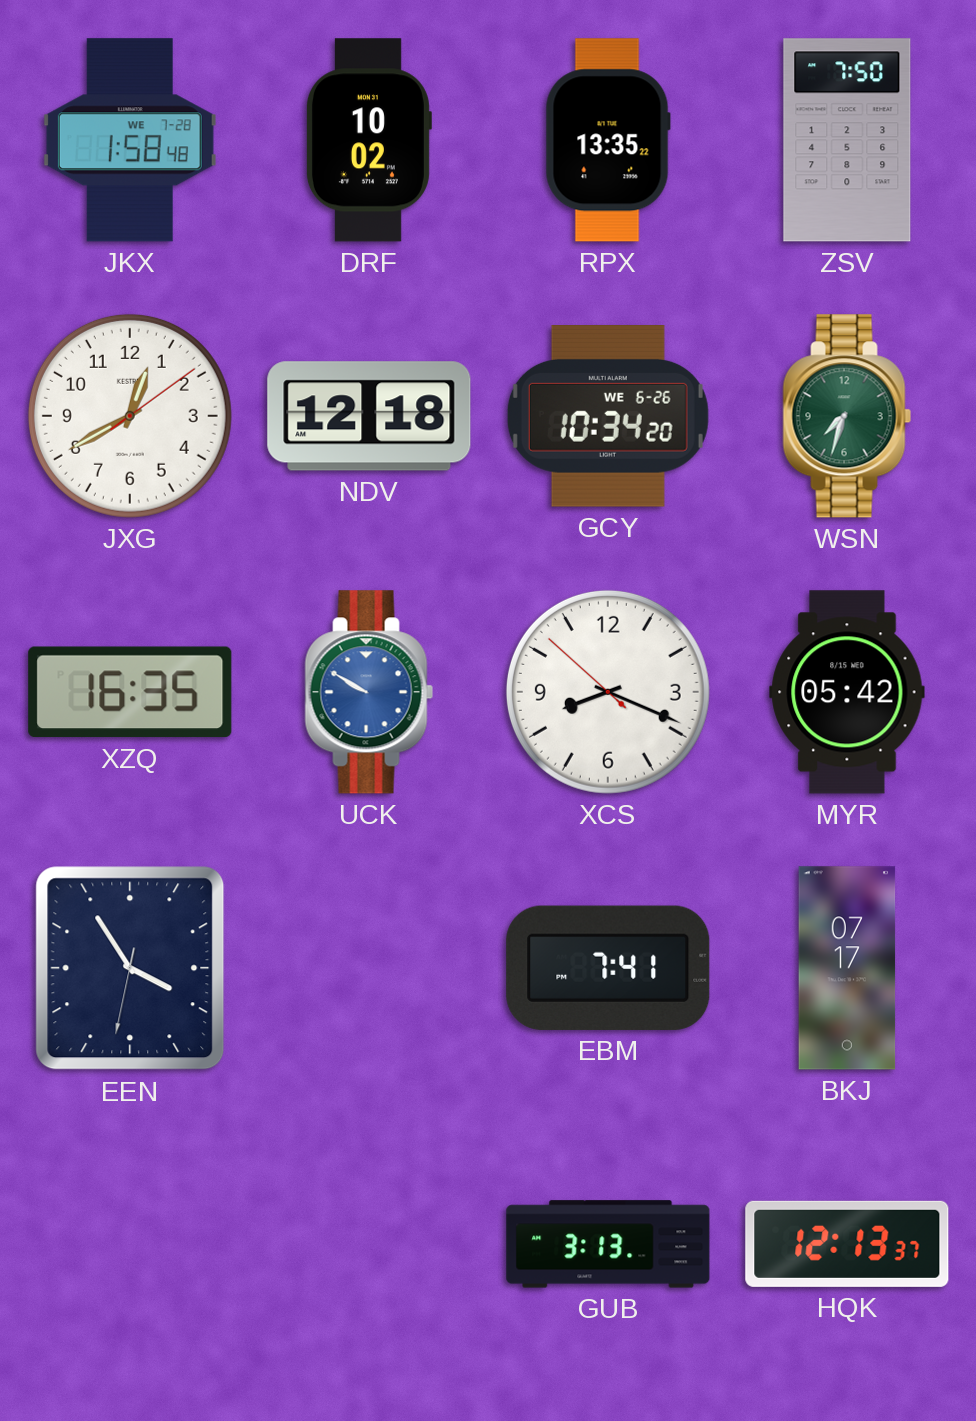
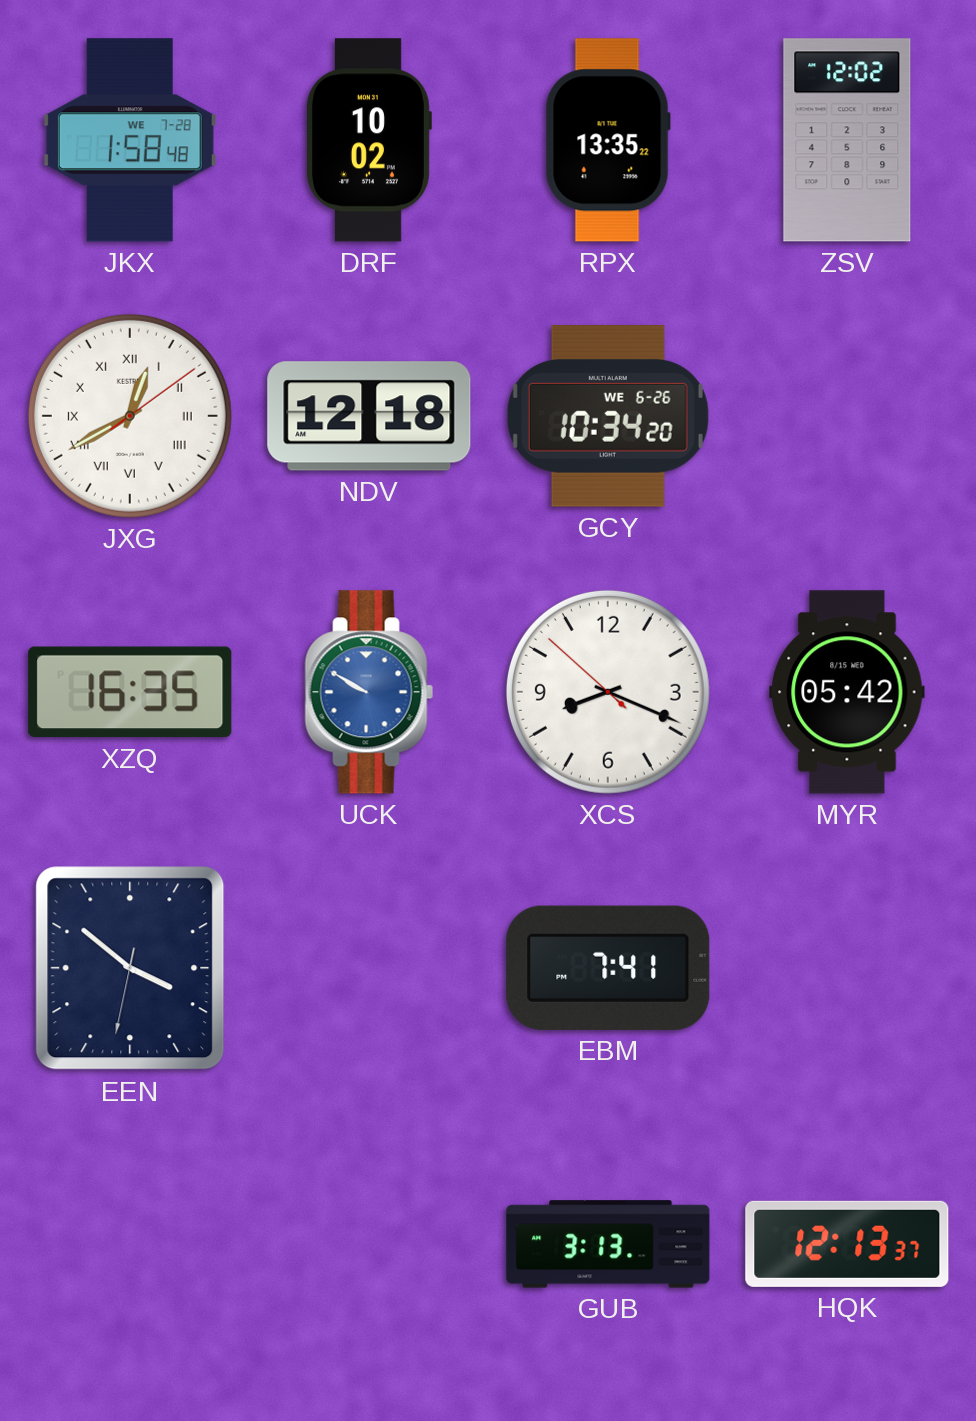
ZSV: 7:50 -> 12:02 (847, 140)
JXG numerals: Arabic -> Roman (130, 416)
WSN: 7:33 -> none (847, 416)
EEN: 3:54 -> 3:51 (130, 968)
BKJ: 07:17 -> none (847, 968)
